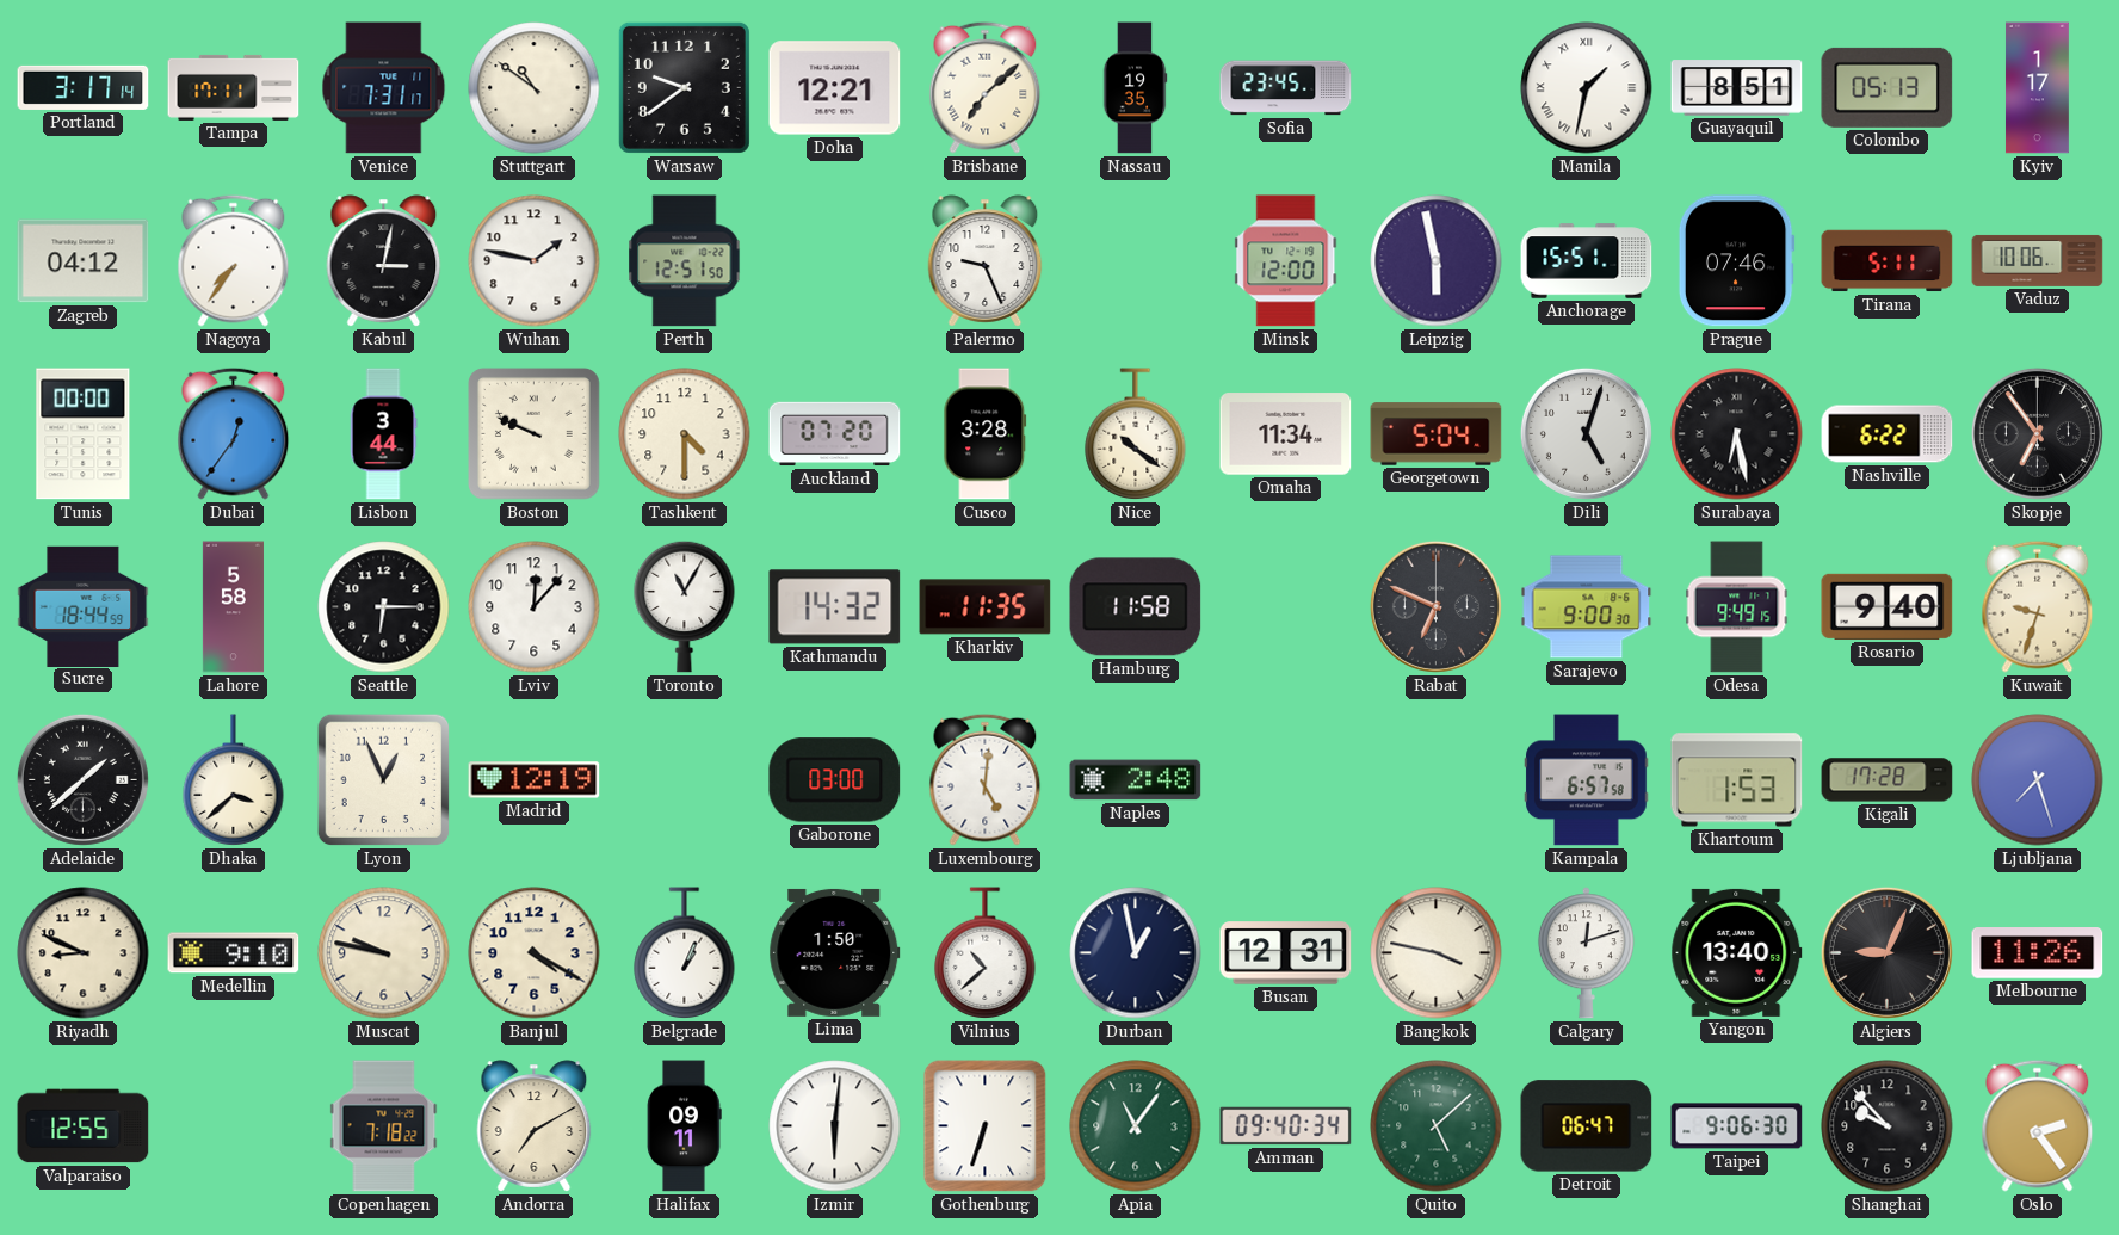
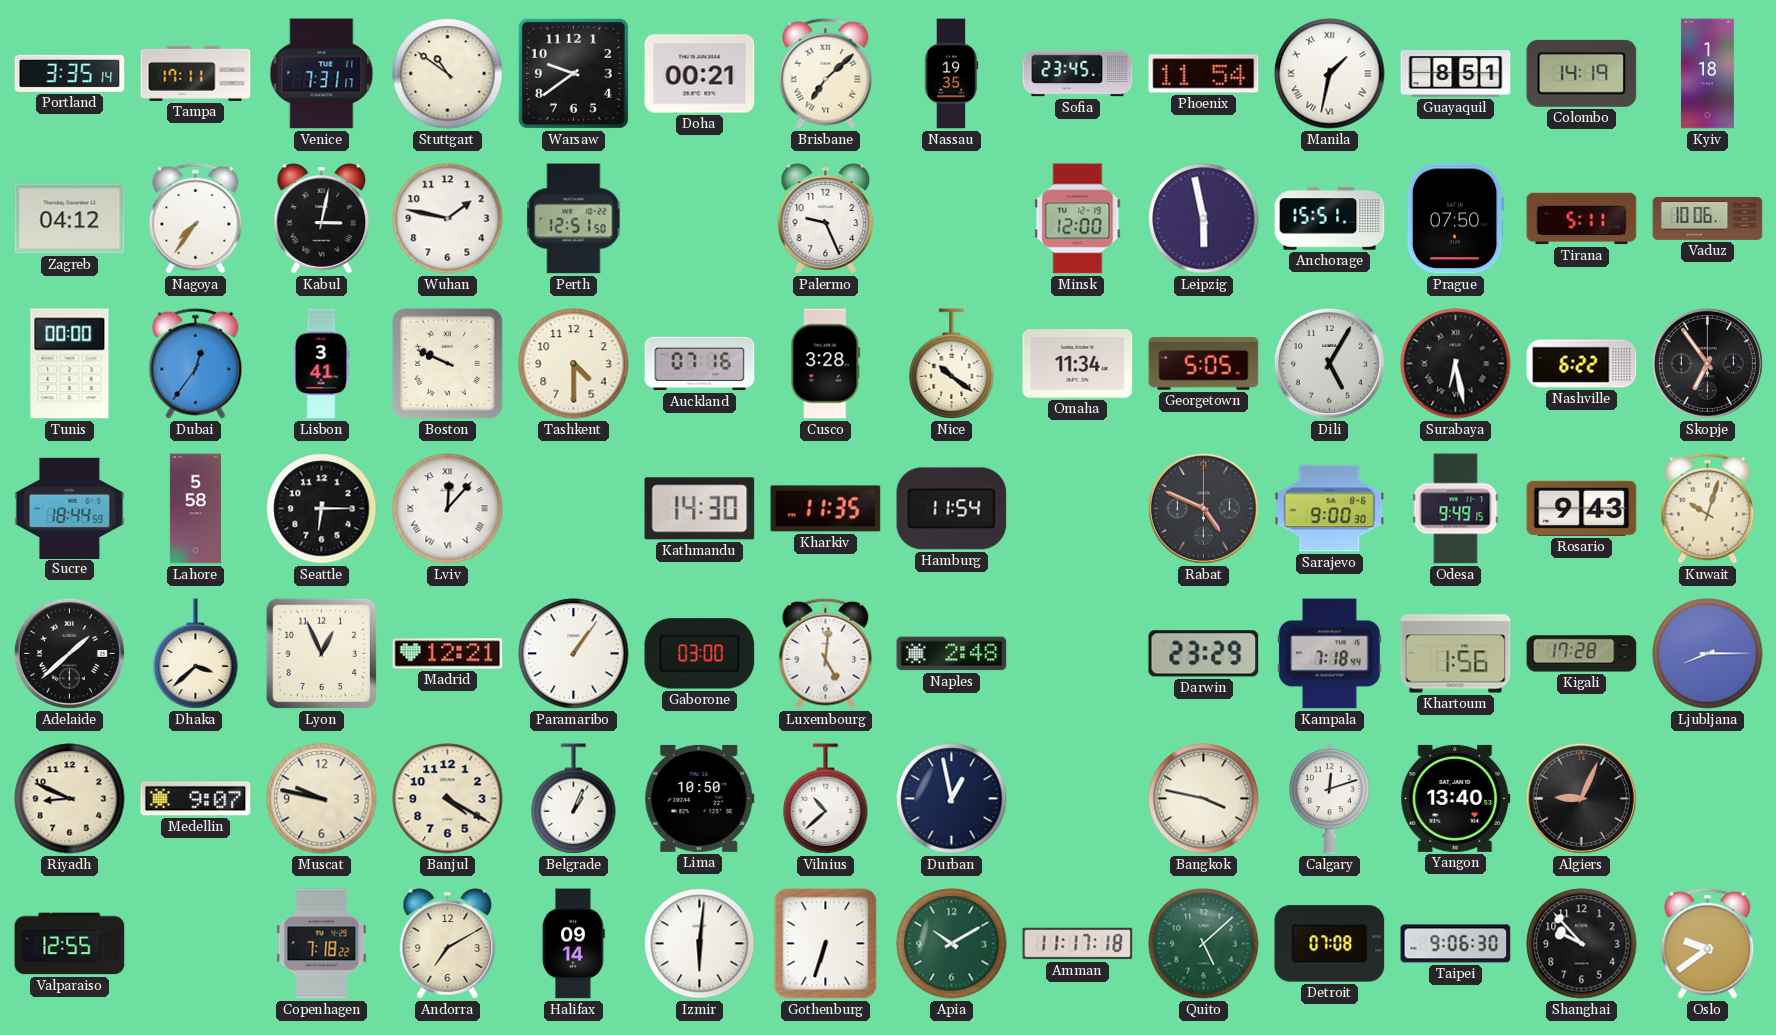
Portland: 3:17 -> 3:35 (70, 73)
Doha: 12:21 -> 00:21 (700, 74)
Phoenix: none -> 11:54 (1204, 74)
Colombo: 05:13 -> 14:19 (1582, 73)
Kyiv: 1:17 -> 1:18 (1707, 74)
Prague: 07:46 -> 07:50 (1455, 219)
Lisbon: 3:44 -> 3:41 (321, 364)
Auckland: 07:20 -> 07:16 (700, 364)
Georgetown: 5:04 -> 5:05 (1204, 364)
Dili: 5:03 -> 5:05 (1329, 363)
Lviv numerals: Arabic -> Roman (448, 509)
Toronto: 11:05 -> none (685, 606)
Kathmandu: 14:32 -> 14:30 (700, 509)
Hamburg: 11:58 -> 11:54 (952, 509)
Rabat: 6:49 -> 4:49 (1203, 508)
Rosario: 9:40 -> 9:43 (1582, 508)
Kuwait: 9:33 -> 10:03 (1708, 508)
Madrid: 12:19 -> 12:21 (448, 654)
Paramaribo: none -> 1:06 (574, 654)
Darwin: none -> 23:29 (1204, 654)
Kampala: 6:57 -> 7:18 (1330, 654)
Khartoum: 1:53 -> 1:56 (1456, 654)
Ljubljana: 7:27 -> 8:15 (1708, 654)
Medellin: 9:10 -> 9:07 (196, 799)
Lima: 1:50 -> 10:50 (700, 798)
Busan: 12:31 -> none (1286, 953)
Melbourne: 11:26 -> none (2038, 953)
Halifax: 09:11 -> 09:14 (574, 944)
Apia: 11:06 -> 10:10 (952, 944)
Amman: 09:40 -> 11:17 (1078, 944)
Detroit: 06:47 -> 07:08 (1330, 944)
Oslo: 2:24 -> 9:39 (1708, 943)
